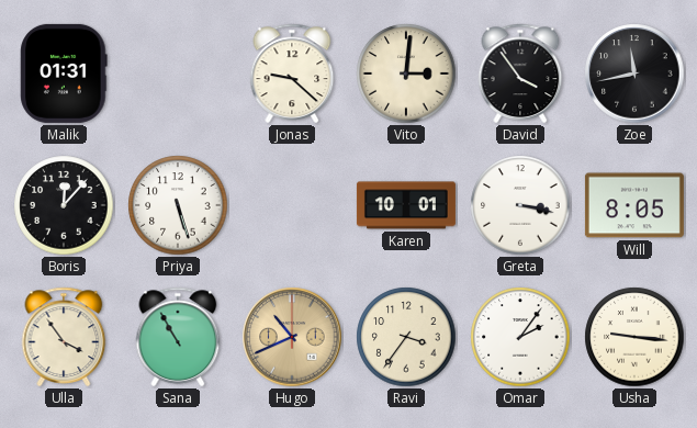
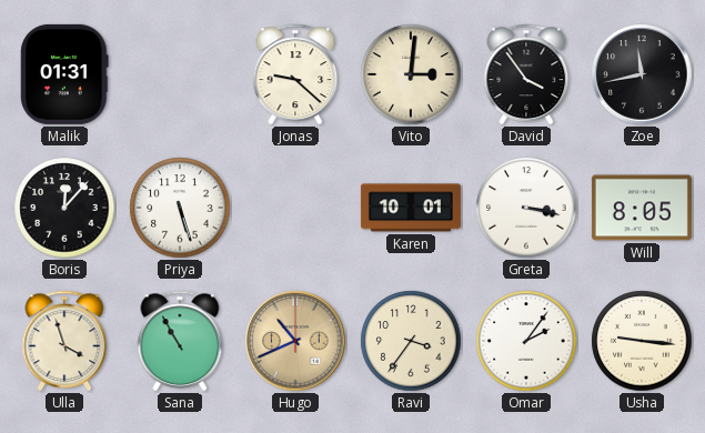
Ulla: 3:54 -> 3:57 (64, 341)
